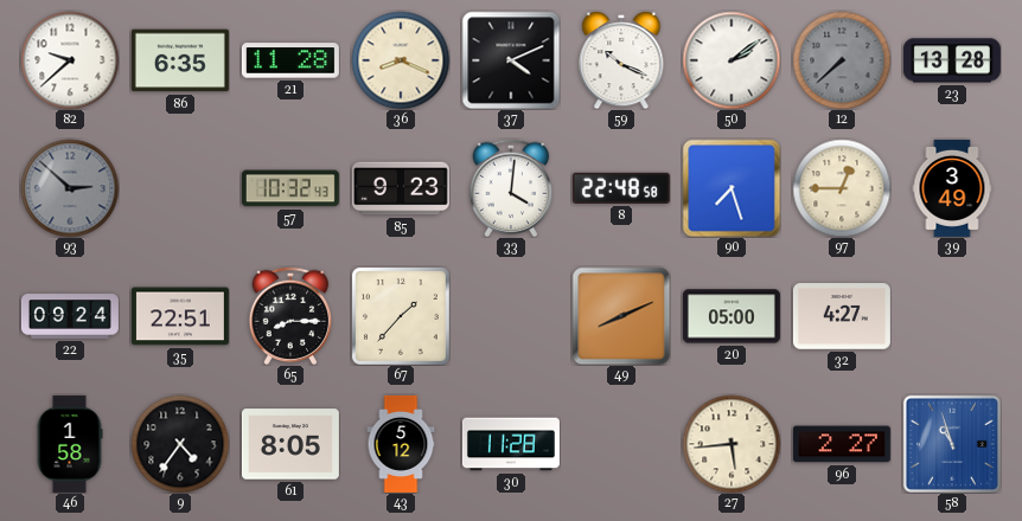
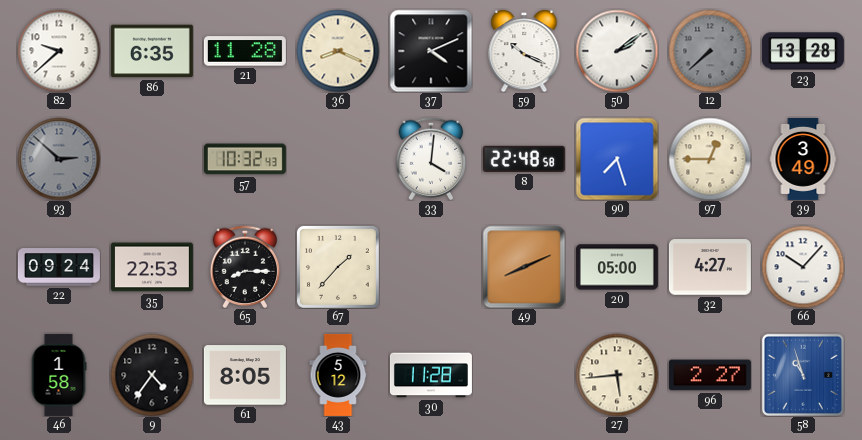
85: 9:23 -> none (401, 188)
35: 22:51 -> 22:53 (152, 267)
66: none -> 10:07 (803, 267)
